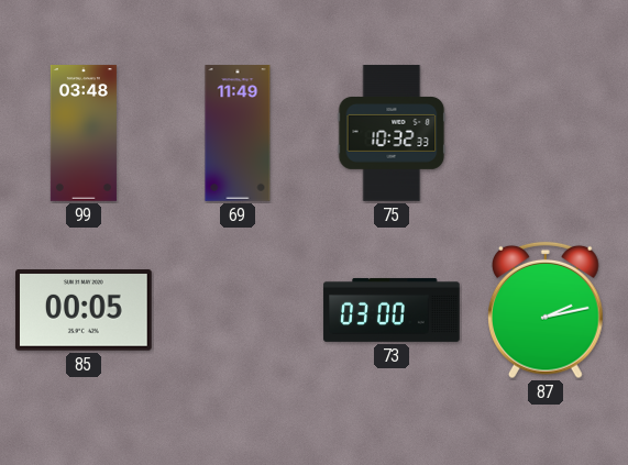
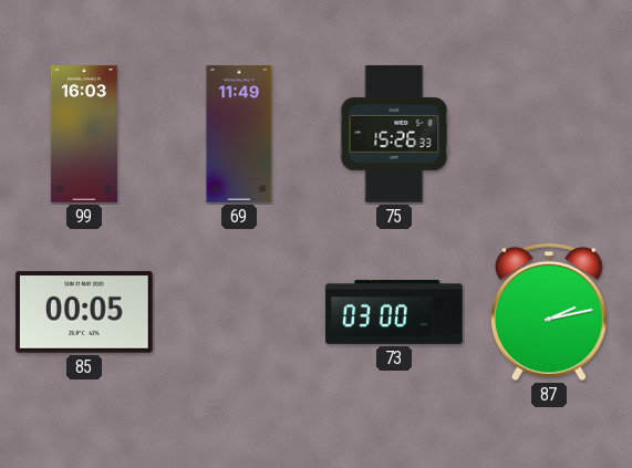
99: 03:48 -> 16:03 (84, 134)
75: 10:32 -> 15:26 (394, 134)
